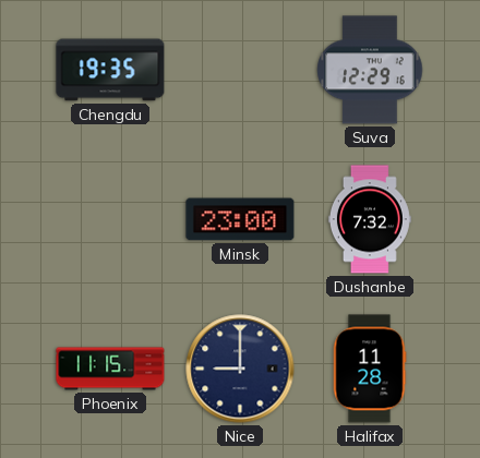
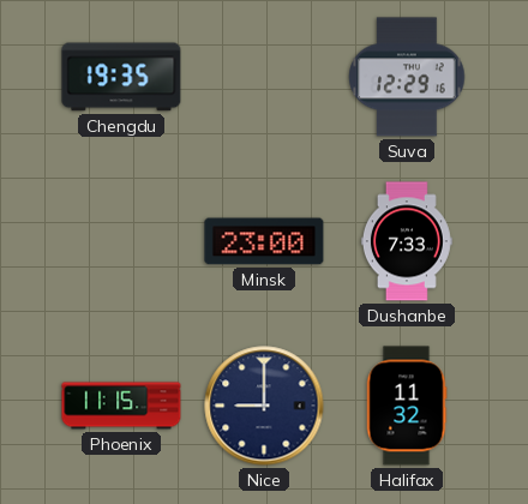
Dushanbe: 7:32 -> 7:33 (407, 241)
Halifax: 11:28 -> 11:32 (407, 406)
